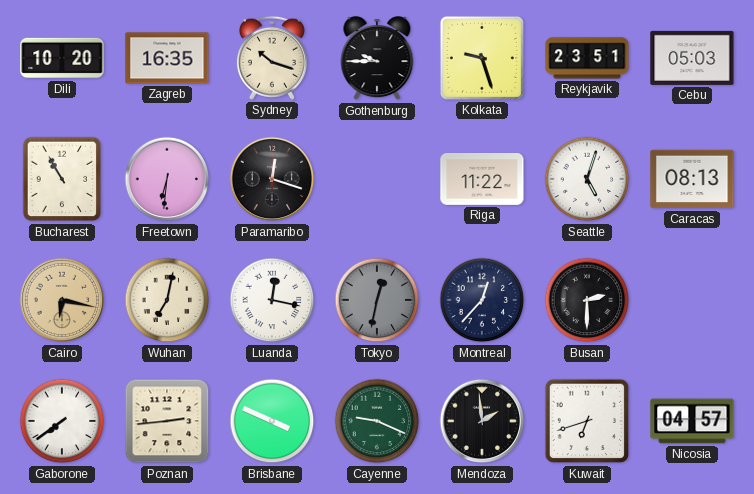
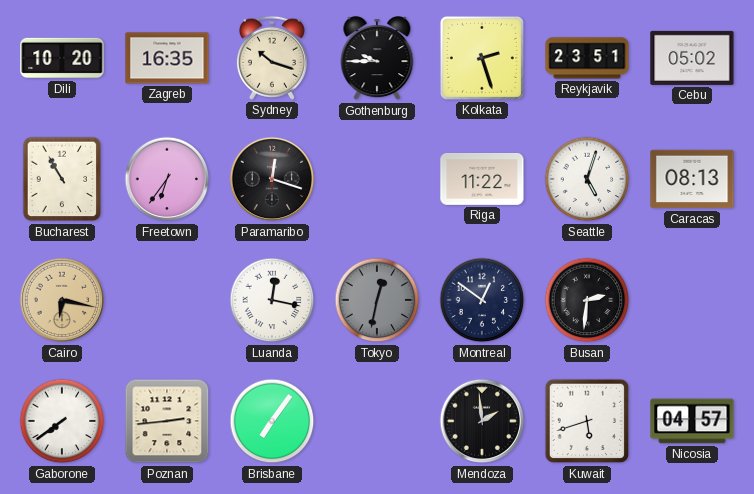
Kolkata: 9:27 -> 2:27 (482, 58)
Cebu: 05:03 -> 05:02 (692, 58)
Freetown: 6:31 -> 6:36 (167, 179)
Wuhan: 7:02 -> none (167, 300)
Montreal: 12:37 -> 12:51 (482, 300)
Busan: 2:30 -> 2:31 (587, 300)
Brisbane: 3:49 -> 7:06 (272, 421)
Cayenne: 9:19 -> none (377, 421)
Kuwait: 6:42 -> 5:42 (587, 421)
